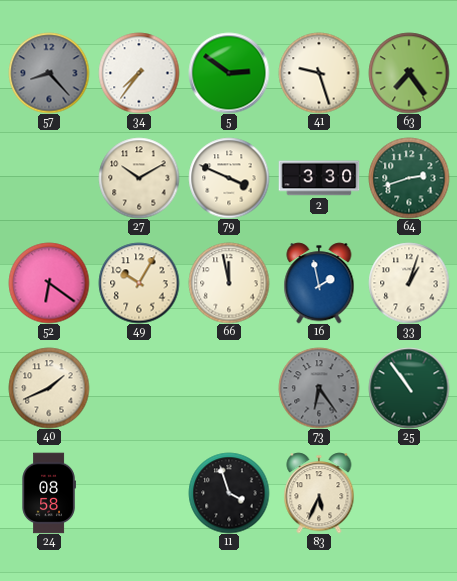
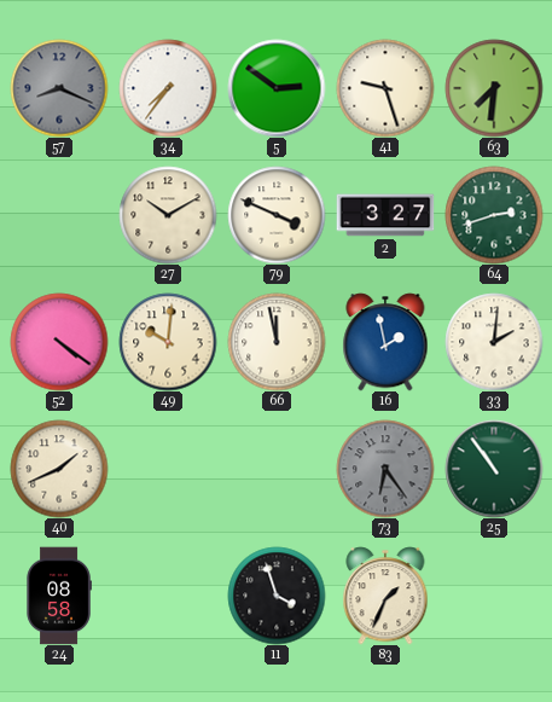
57: 8:23 -> 8:19 (59, 88)
63: 7:24 -> 7:31 (494, 88)
2: 3:30 -> 3:27 (385, 215)
52: 6:21 -> 4:21 (59, 342)
49: 10:05 -> 10:01 (168, 342)
33: 1:03 -> 2:01 (494, 342)
83: 5:34 -> 1:34 (385, 596)
